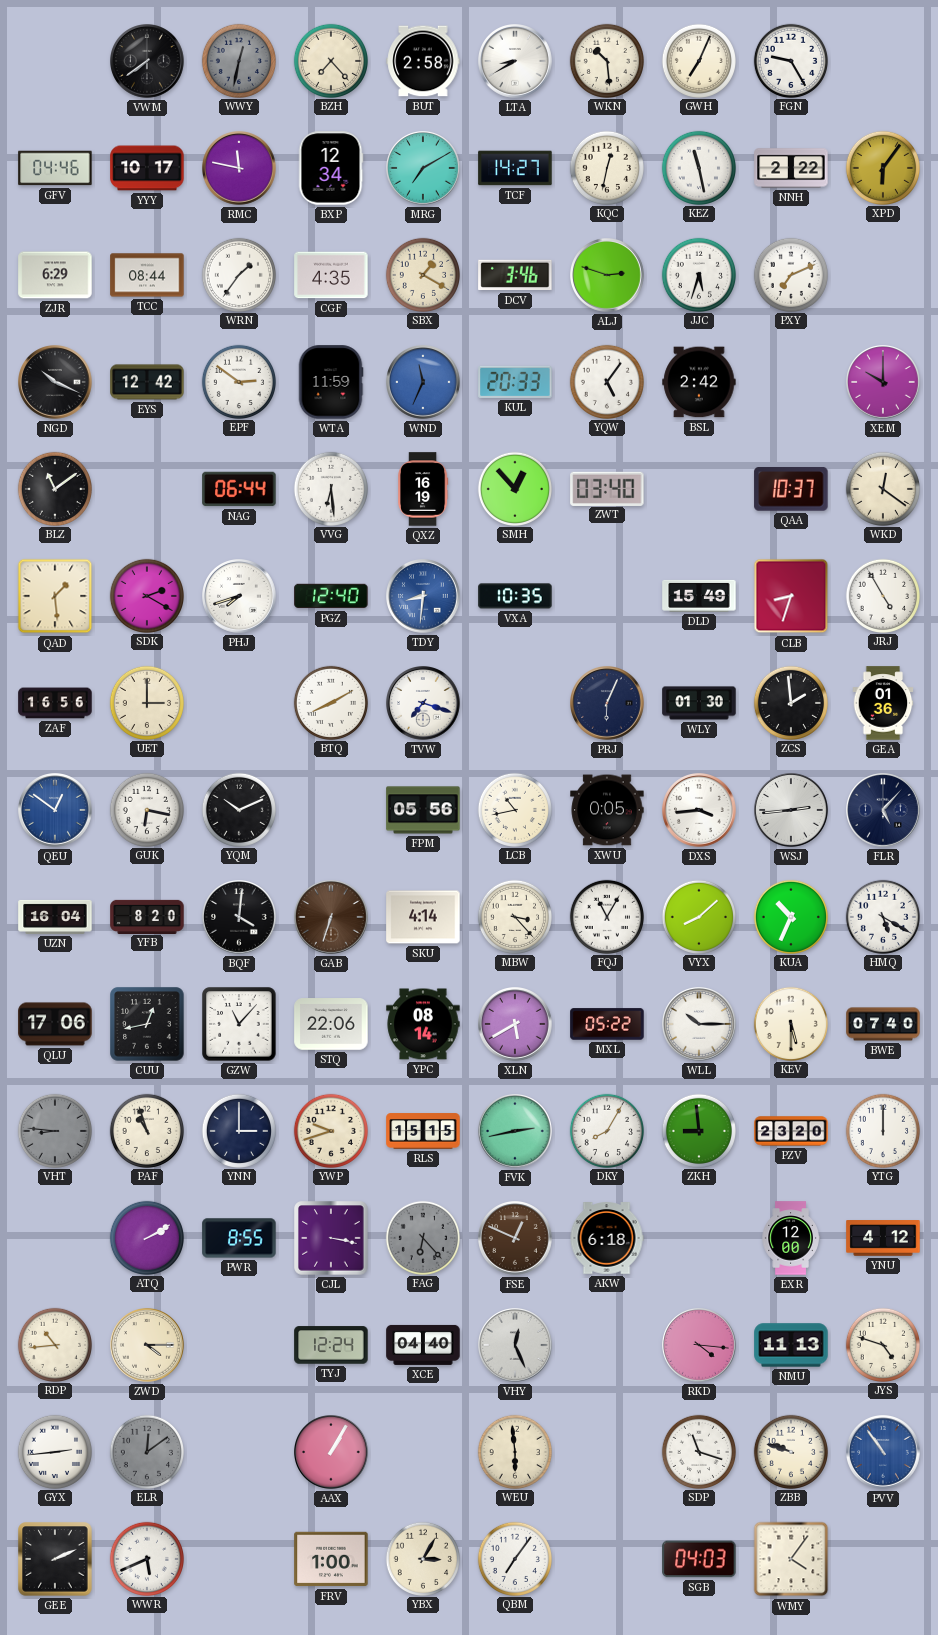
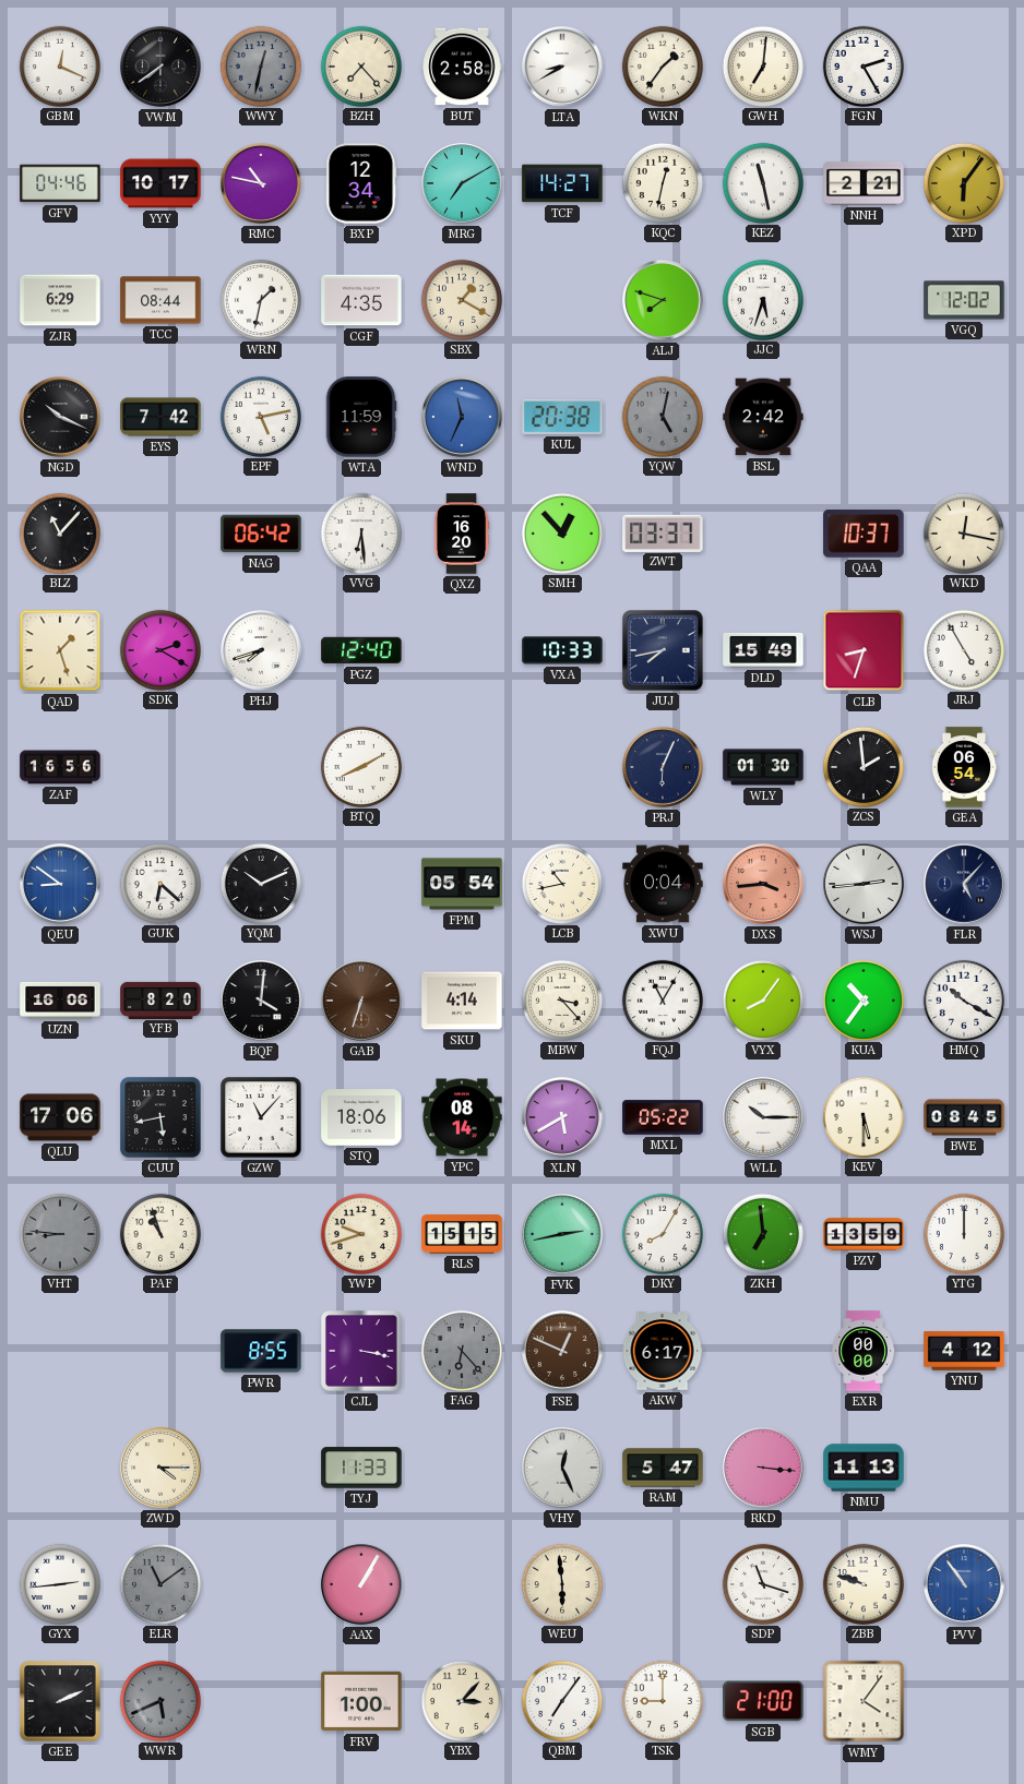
GBM: none -> 12:19 (59, 65)
WKN: 10:29 -> 1:36 (662, 65)
GWH: 7:04 -> 7:01 (762, 65)
FGN: 9:25 -> 2:25 (862, 65)
RMC: 11:47 -> 10:47 (262, 183)
NNH: 2:22 -> 2:21 (864, 183)
WRN: 1:36 -> 1:32 (260, 299)
DCV: 3:46 -> none (515, 275)
ALJ: 2:48 -> 7:48 (664, 300)
PXY: 7:11 -> none (790, 274)
VGQ: none -> 12:02 (964, 300)
EYS: 12:42 -> 7:42 (160, 417)
EPF: 2:51 -> 5:13 (260, 416)
KUL: 20:33 -> 20:38 (562, 417)
YQW: 5:06 -> 5:02 (662, 416)
YQW dial: white -> grey (662, 416)
XEM: 10:00 -> none (884, 382)
BLZ: 11:09 -> 11:07 (59, 532)
NAG: 06:44 -> 06:42 (261, 534)
QXZ: 16:19 -> 16:20 (463, 534)
ZWT: 03:40 -> 03:37 (663, 532)
WKD: 12:21 -> 12:17 (963, 532)
QAD: 1:29 -> 1:27 (60, 650)
TDY: 8:31 -> none (424, 596)
VXA: 10:35 -> 10:33 (562, 650)
JUJ: none -> 7:43 (663, 650)
UET: 3:00 -> none (146, 702)
TVW: 7:18 -> none (424, 703)
GEA: 01:36 -> 06:54 (964, 767)
QEU: 12:51 -> 8:51 (61, 884)
GUK: 6:17 -> 6:22 (159, 883)
FPM: 05:56 -> 05:54 (462, 884)
XWU: 0:05 -> 0:04 (663, 884)
DXS dial: white -> salmon (764, 884)
UZN: 16:04 -> 16:06 (60, 1001)
VYX: 8:08 -> 8:06 (762, 999)
KUA: 10:34 -> 10:36 (862, 999)
HMQ: 5:20 -> 10:20 (963, 999)
CUU: 12:43 -> 5:43 (160, 1117)
STQ: 22:06 -> 18:06 (361, 1117)
BWE: 07:40 -> 08:45 (964, 1117)
YNN: 3:00 -> none (238, 1130)
ZKH: 8:59 -> 6:59 (762, 1233)
PZV: 23:20 -> 13:59 (864, 1234)
ATQ: 2:10 -> none (146, 1237)
AKW: 6:18 -> 6:17 (663, 1351)
EXR: 12:00 -> 00:00 (864, 1351)
RDP: 10:44 -> none (54, 1344)
TYJ: 12:24 -> 11:33 (361, 1468)
XCE: 04:40 -> none (423, 1345)
RAM: none -> 5:47 (663, 1468)
RKD: 4:16 -> 3:16 (764, 1468)
JYS: 4:48 -> none (882, 1344)
ELR: 12:09 -> 11:09 (159, 1583)
WWR dial: white -> grey (159, 1700)
YBX: 3:05 -> 3:07 (461, 1700)
TSK: none -> 9:00 (662, 1700)
SGB: 04:03 -> 21:00 (763, 1701)
